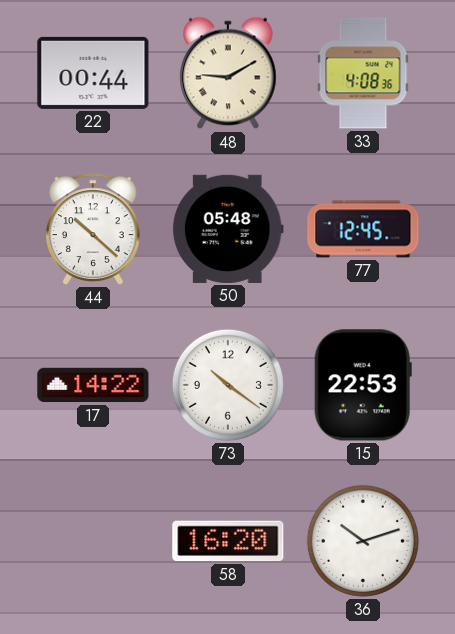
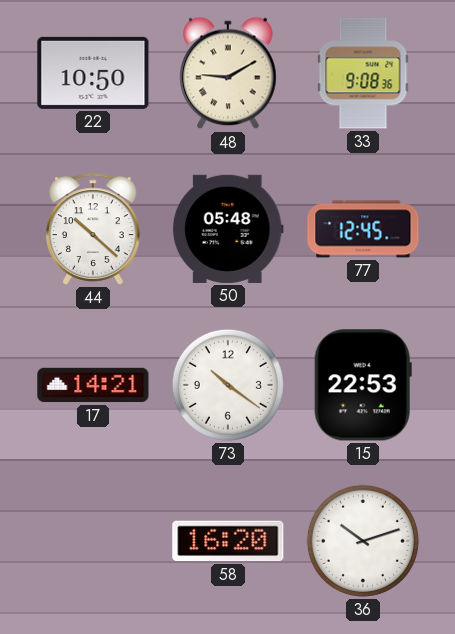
22: 00:44 -> 10:50 (93, 73)
33: 4:08 -> 9:08 (363, 73)
17: 14:22 -> 14:21 (93, 385)
